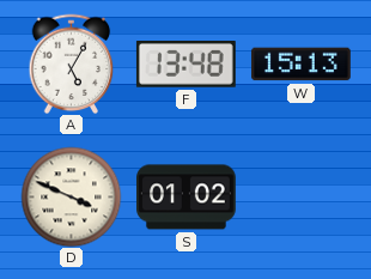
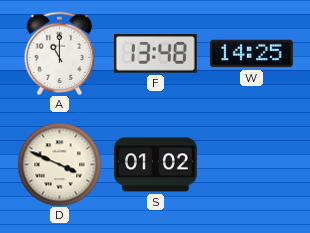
A: 5:05 -> 11:00 (60, 53)
W: 15:13 -> 14:25 (251, 54)
